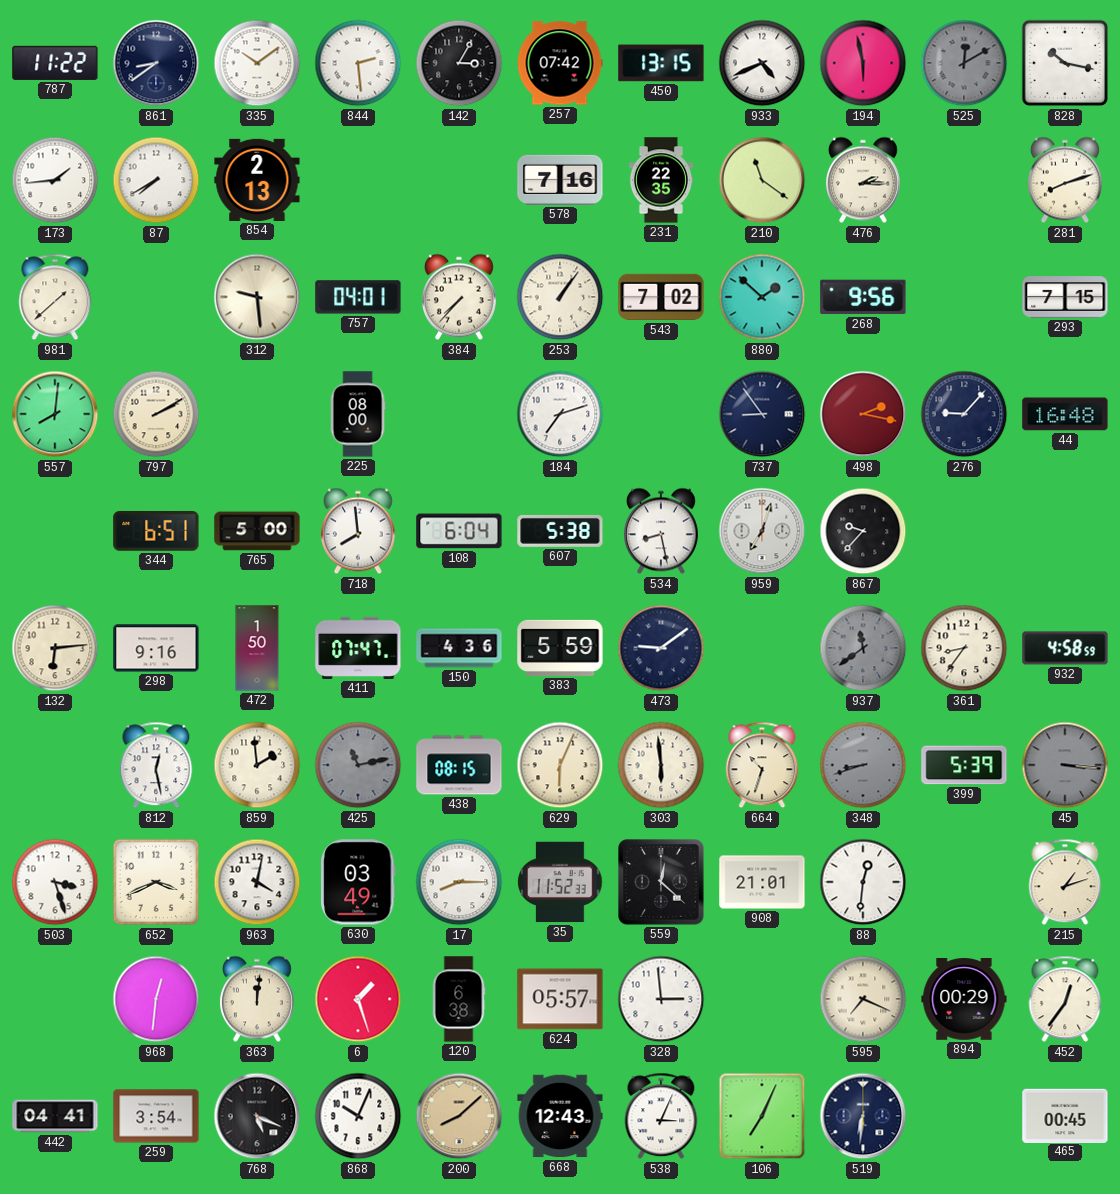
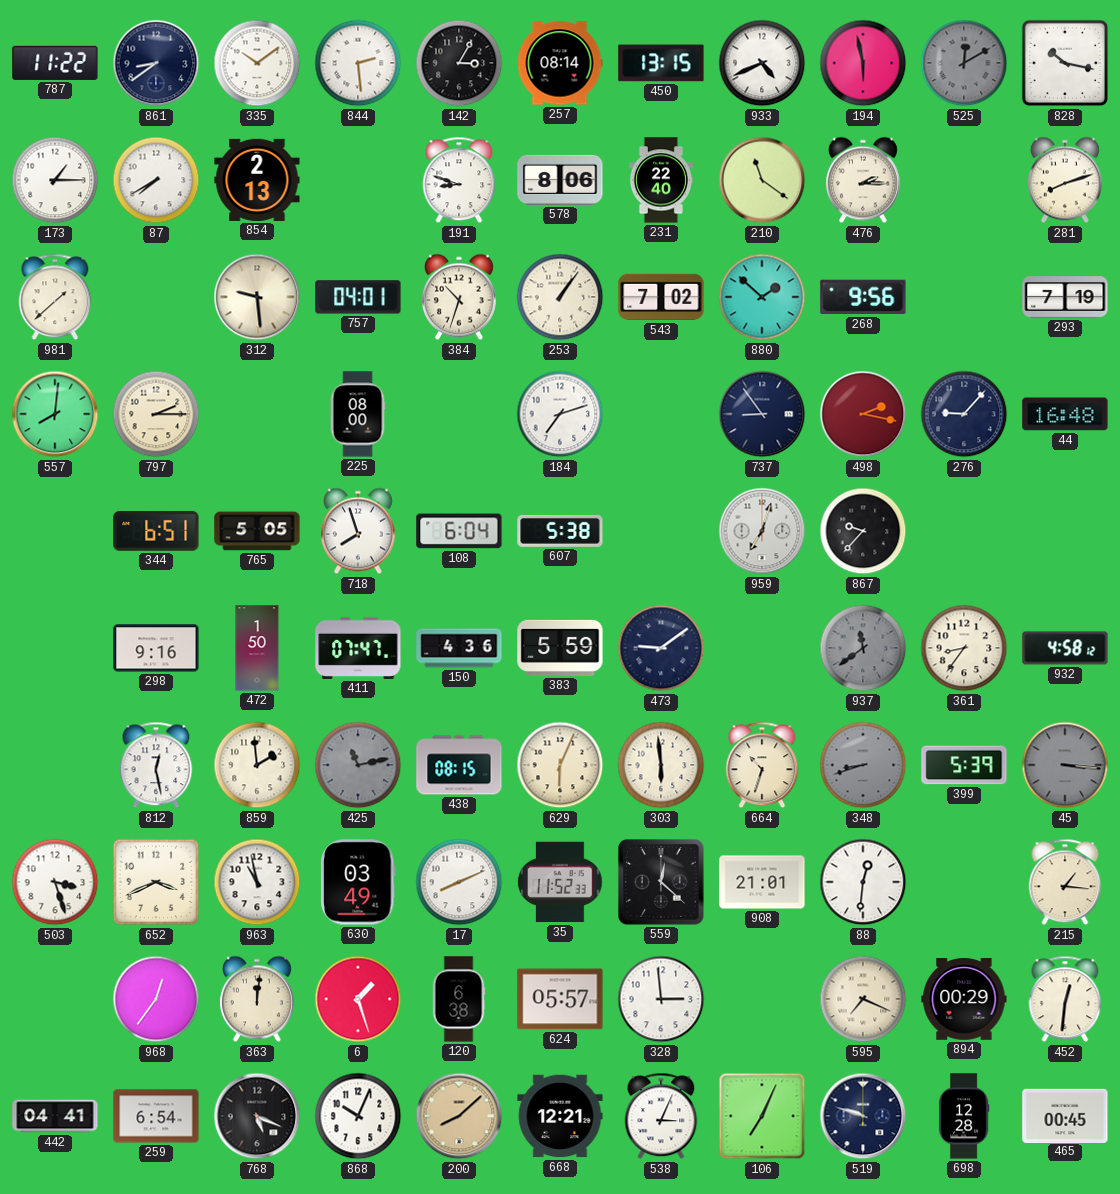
257: 07:42 -> 08:14 (560, 63)
173: 1:44 -> 1:15 (55, 180)
191: none -> 8:48 (459, 180)
578: 7:16 -> 8:06 (560, 180)
231: 22:35 -> 22:40 (661, 180)
384: 7:37 -> 10:33 (459, 297)
293: 7:15 -> 7:19 (1065, 297)
797: 2:10 -> 2:15 (156, 414)
765: 5:00 -> 5:05 (257, 531)
718: 7:59 -> 7:57 (358, 531)
534: 8:28 -> none (661, 531)
132: 6:14 -> none (55, 648)
932: 4:58:59 -> 4:58:12 (1065, 648)
963: 4:02 -> 10:58 (257, 882)
17: 8:15 -> 8:11 (459, 882)
215: 1:12 -> 1:16 (1065, 882)
968: 12:31 -> 12:36 (156, 999)
452: 12:36 -> 12:31 (1065, 999)
259: 3:54 -> 6:54 (156, 1116)
668: 12:43 -> 12:21 (560, 1116)
519: 6:31 -> 9:48 (863, 1116)
698: none -> 12:28 (964, 1116)
